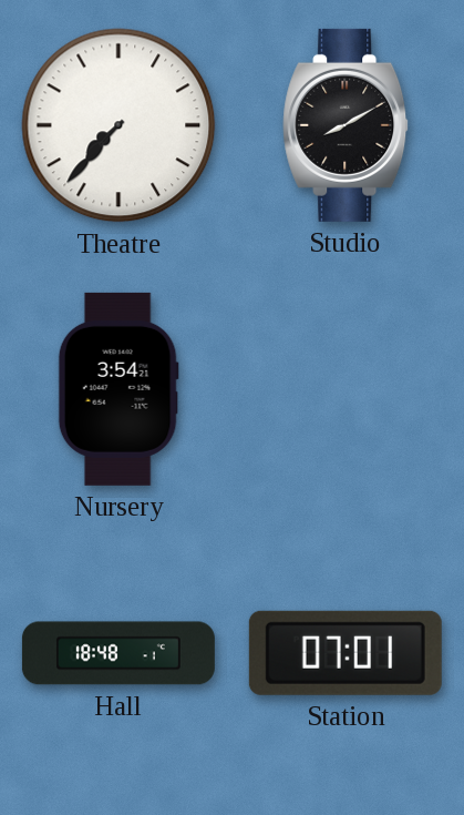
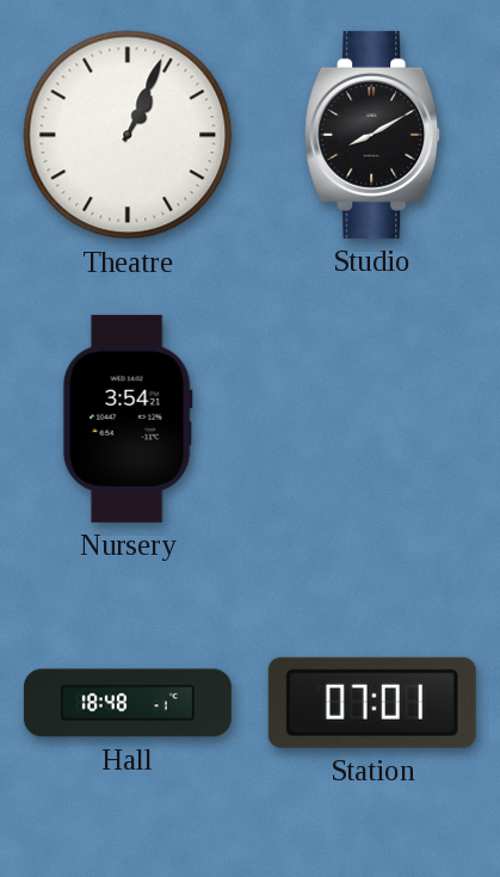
Theatre: 7:37 -> 1:04 (128, 135)
